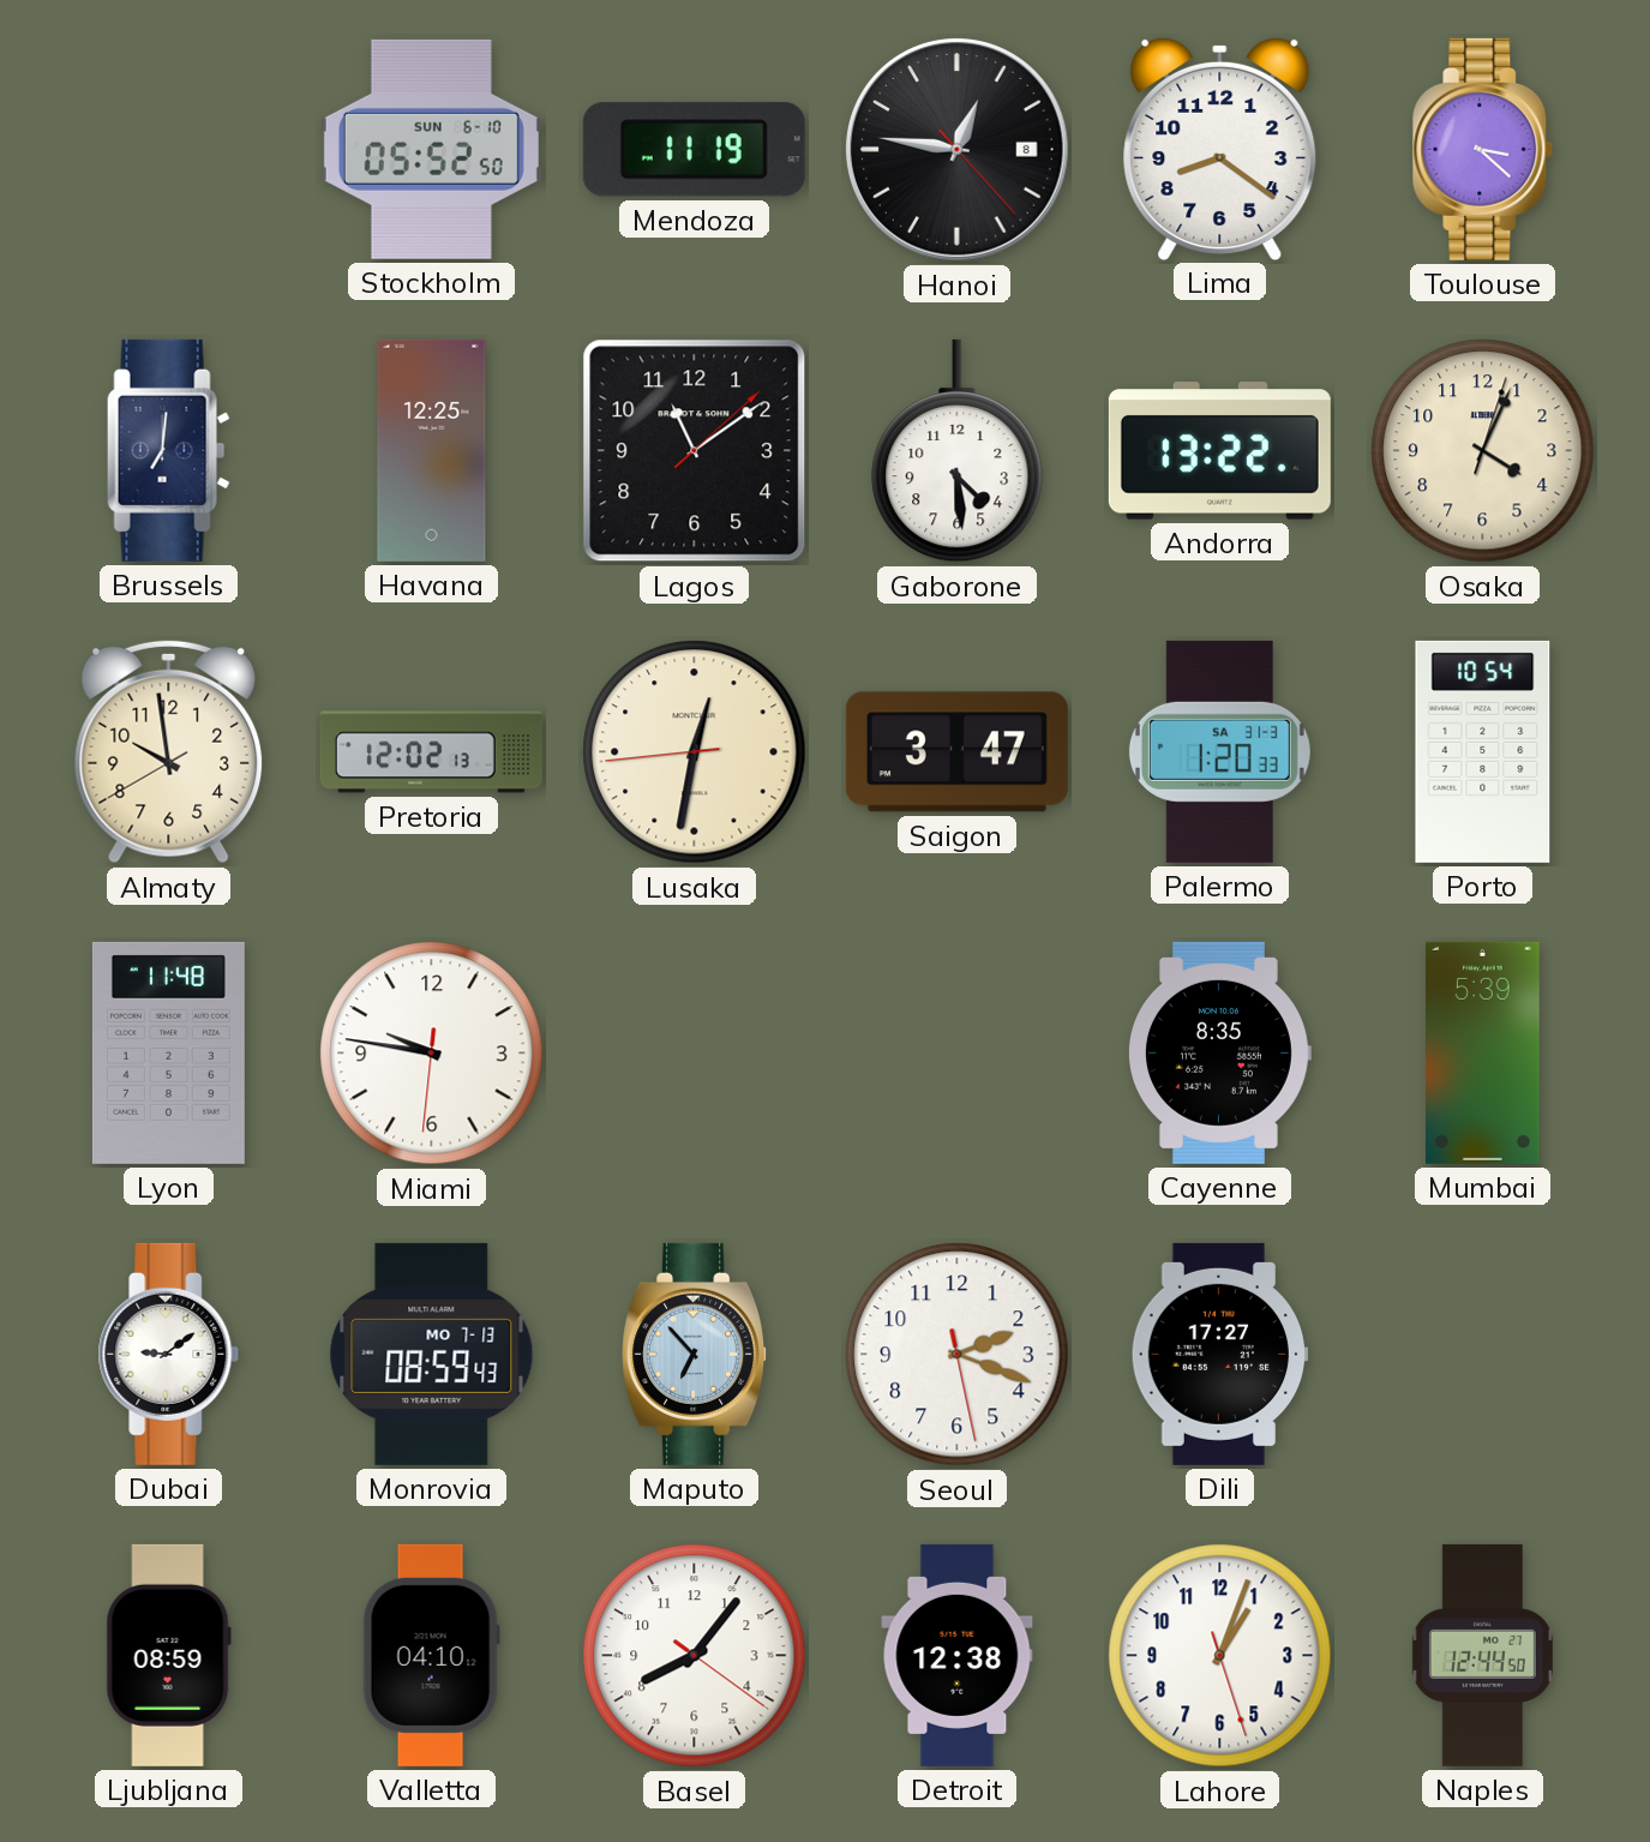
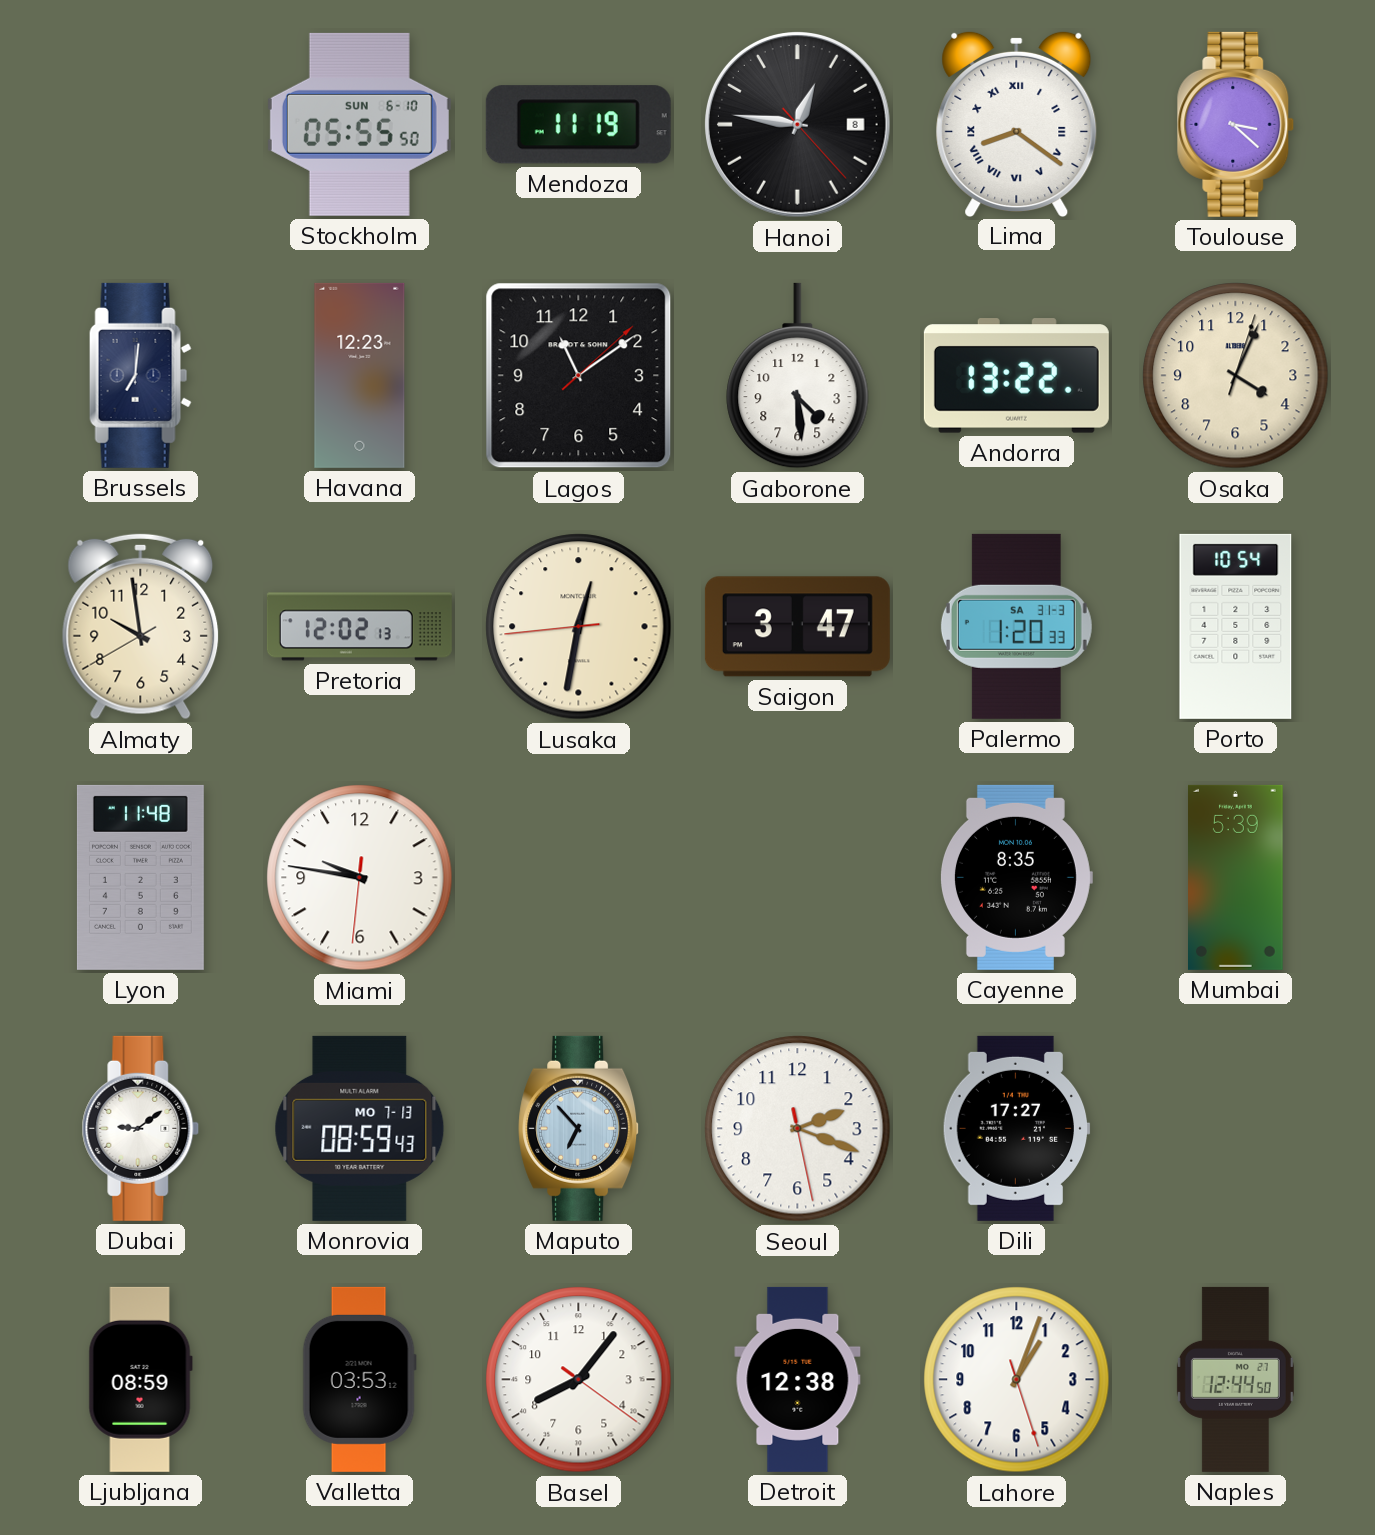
Stockholm: 05:52 -> 05:55 (359, 124)
Lima numerals: Arabic -> Roman (1017, 123)
Havana: 12:25 -> 12:23 (360, 375)
Valletta: 04:10 -> 03:53 (359, 1379)
